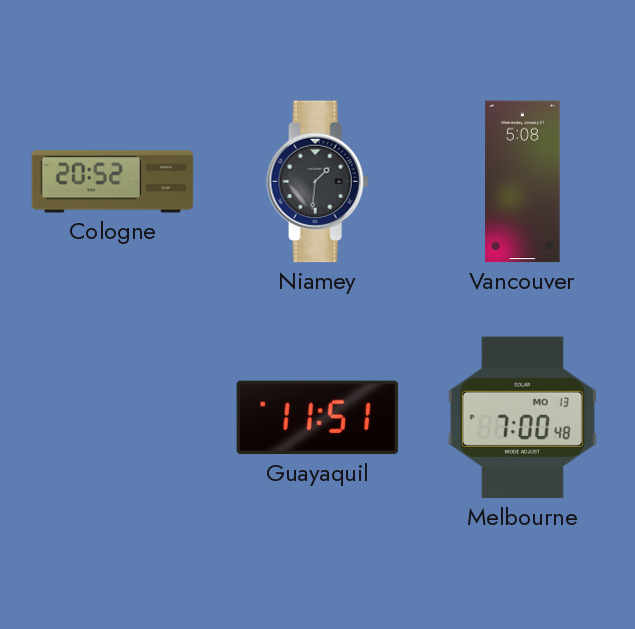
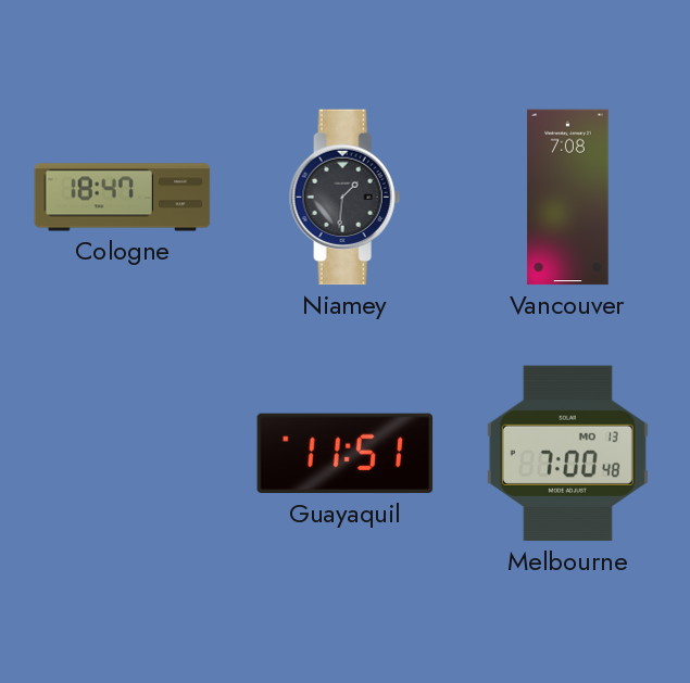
Cologne: 20:52 -> 18:47 (123, 198)
Vancouver: 5:08 -> 7:08 (568, 198)
